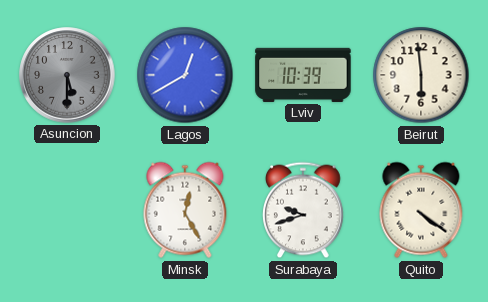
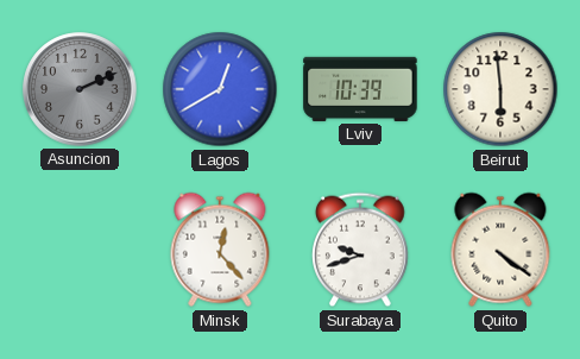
Asuncion: 5:30 -> 2:11 (80, 89)
Minsk: 12:25 -> 12:23 (220, 250)
